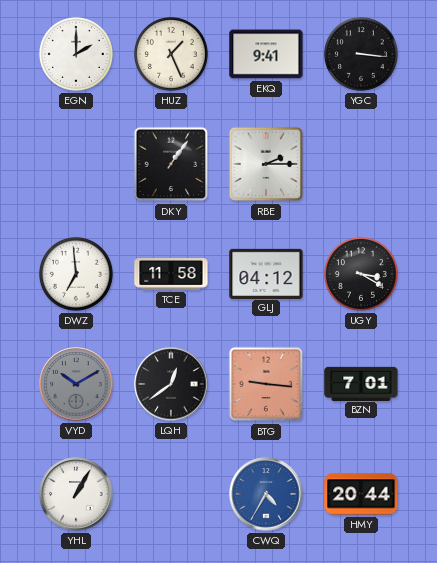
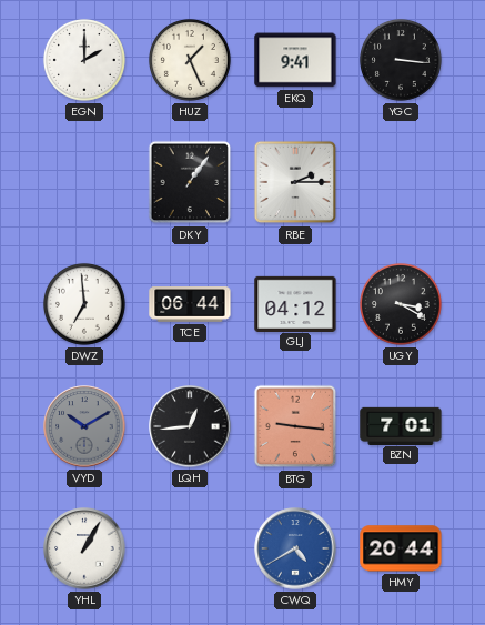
TCE: 11:58 -> 06:44 (190, 304)
LQH: 12:39 -> 12:44 (190, 426)
CWQ: 4:35 -> 4:40 (295, 548)
